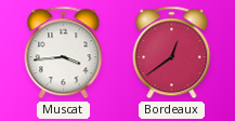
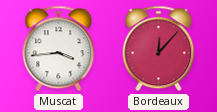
Bordeaux: 12:39 -> 12:07 (159, 49)
